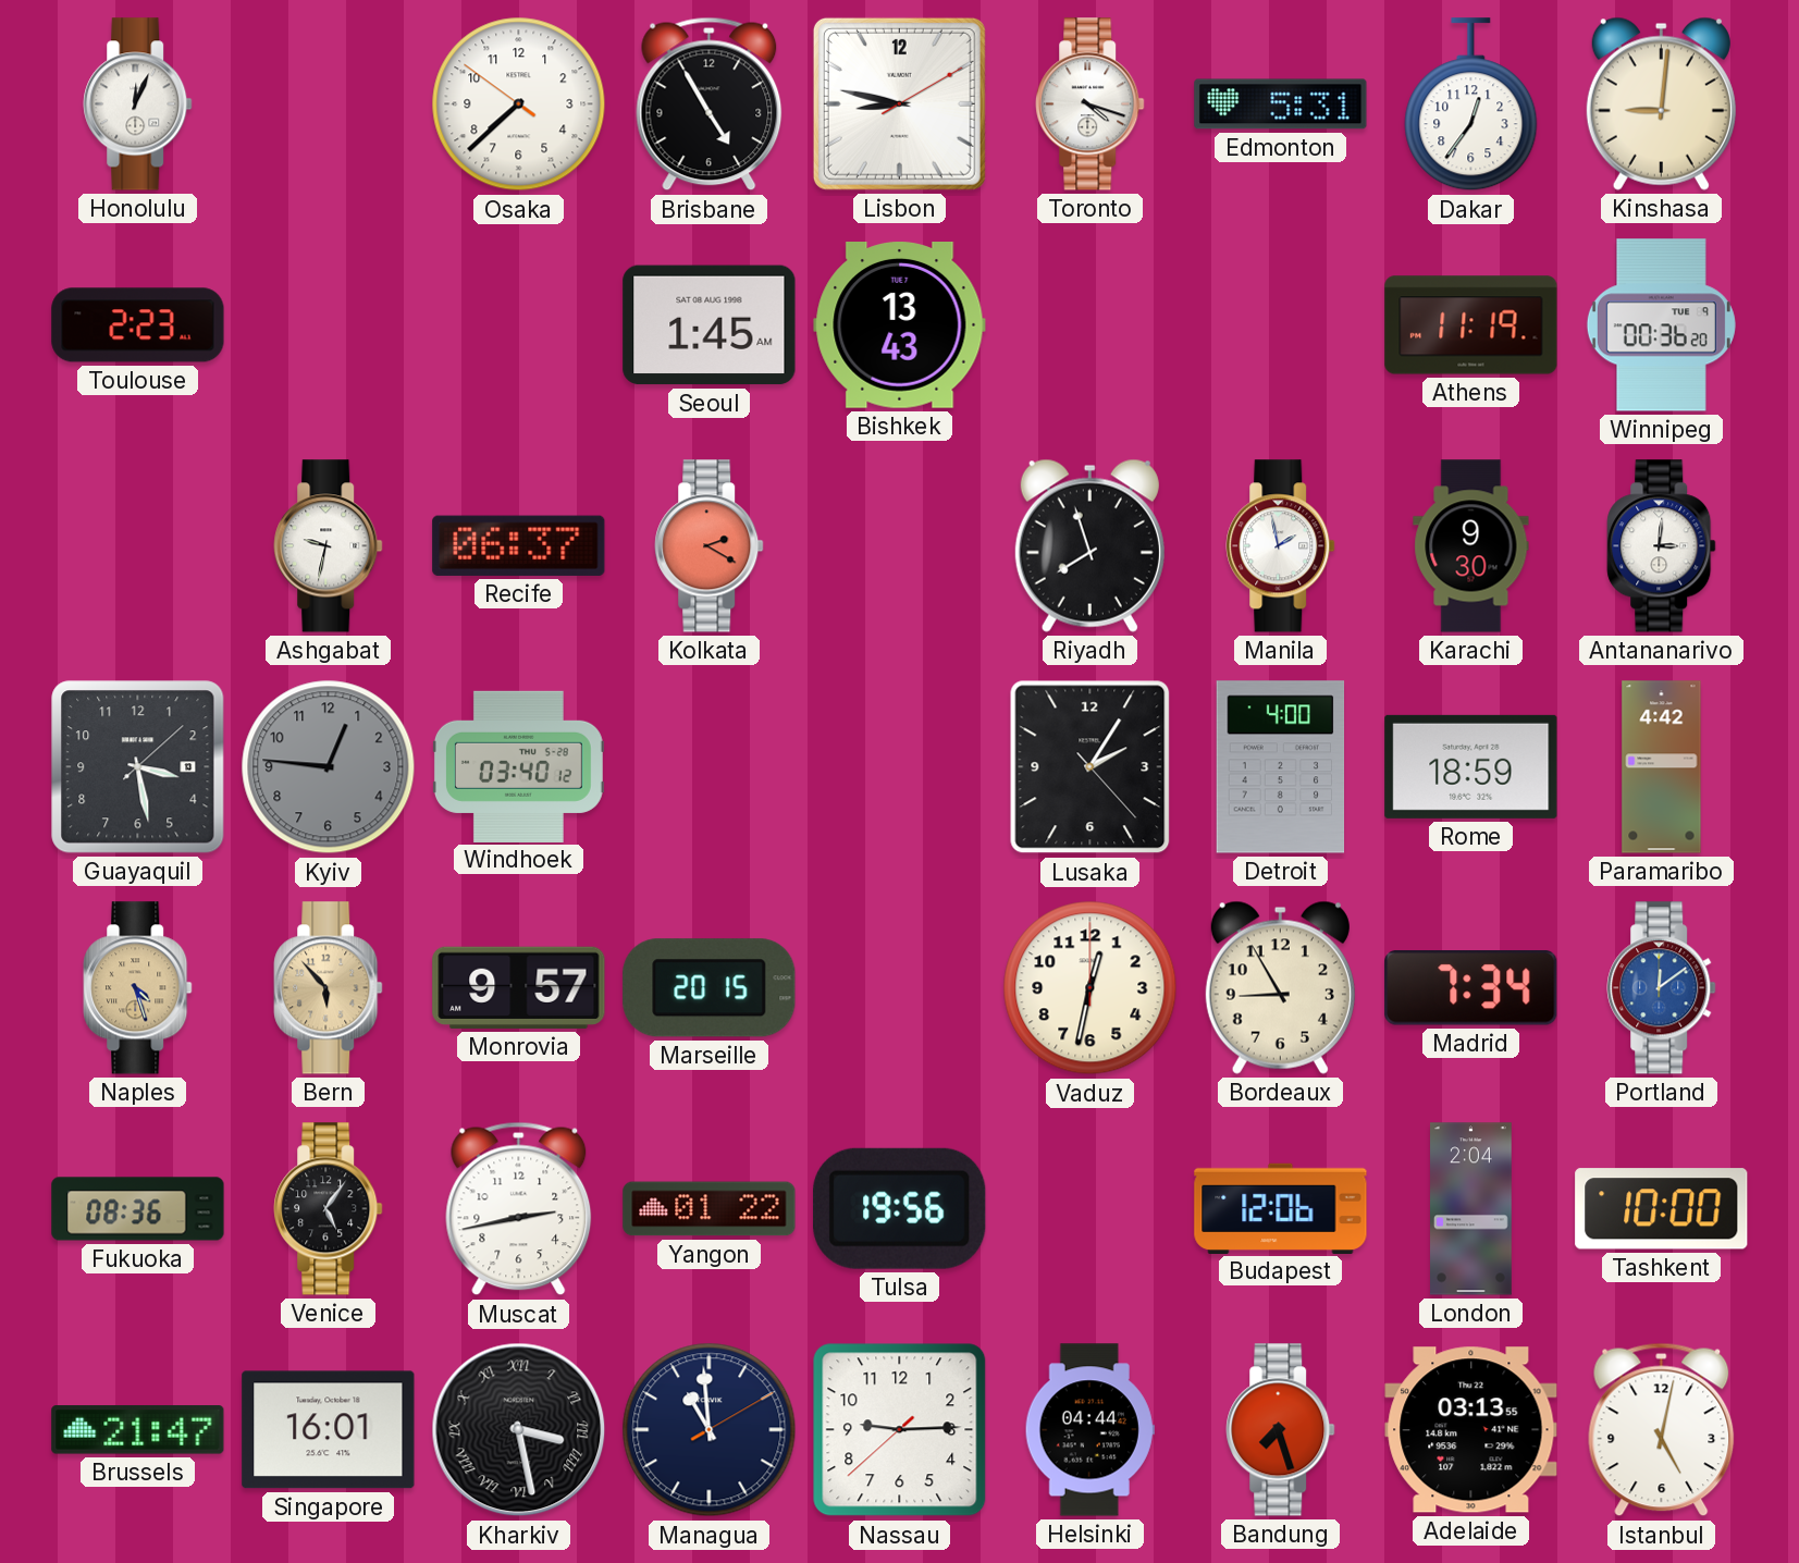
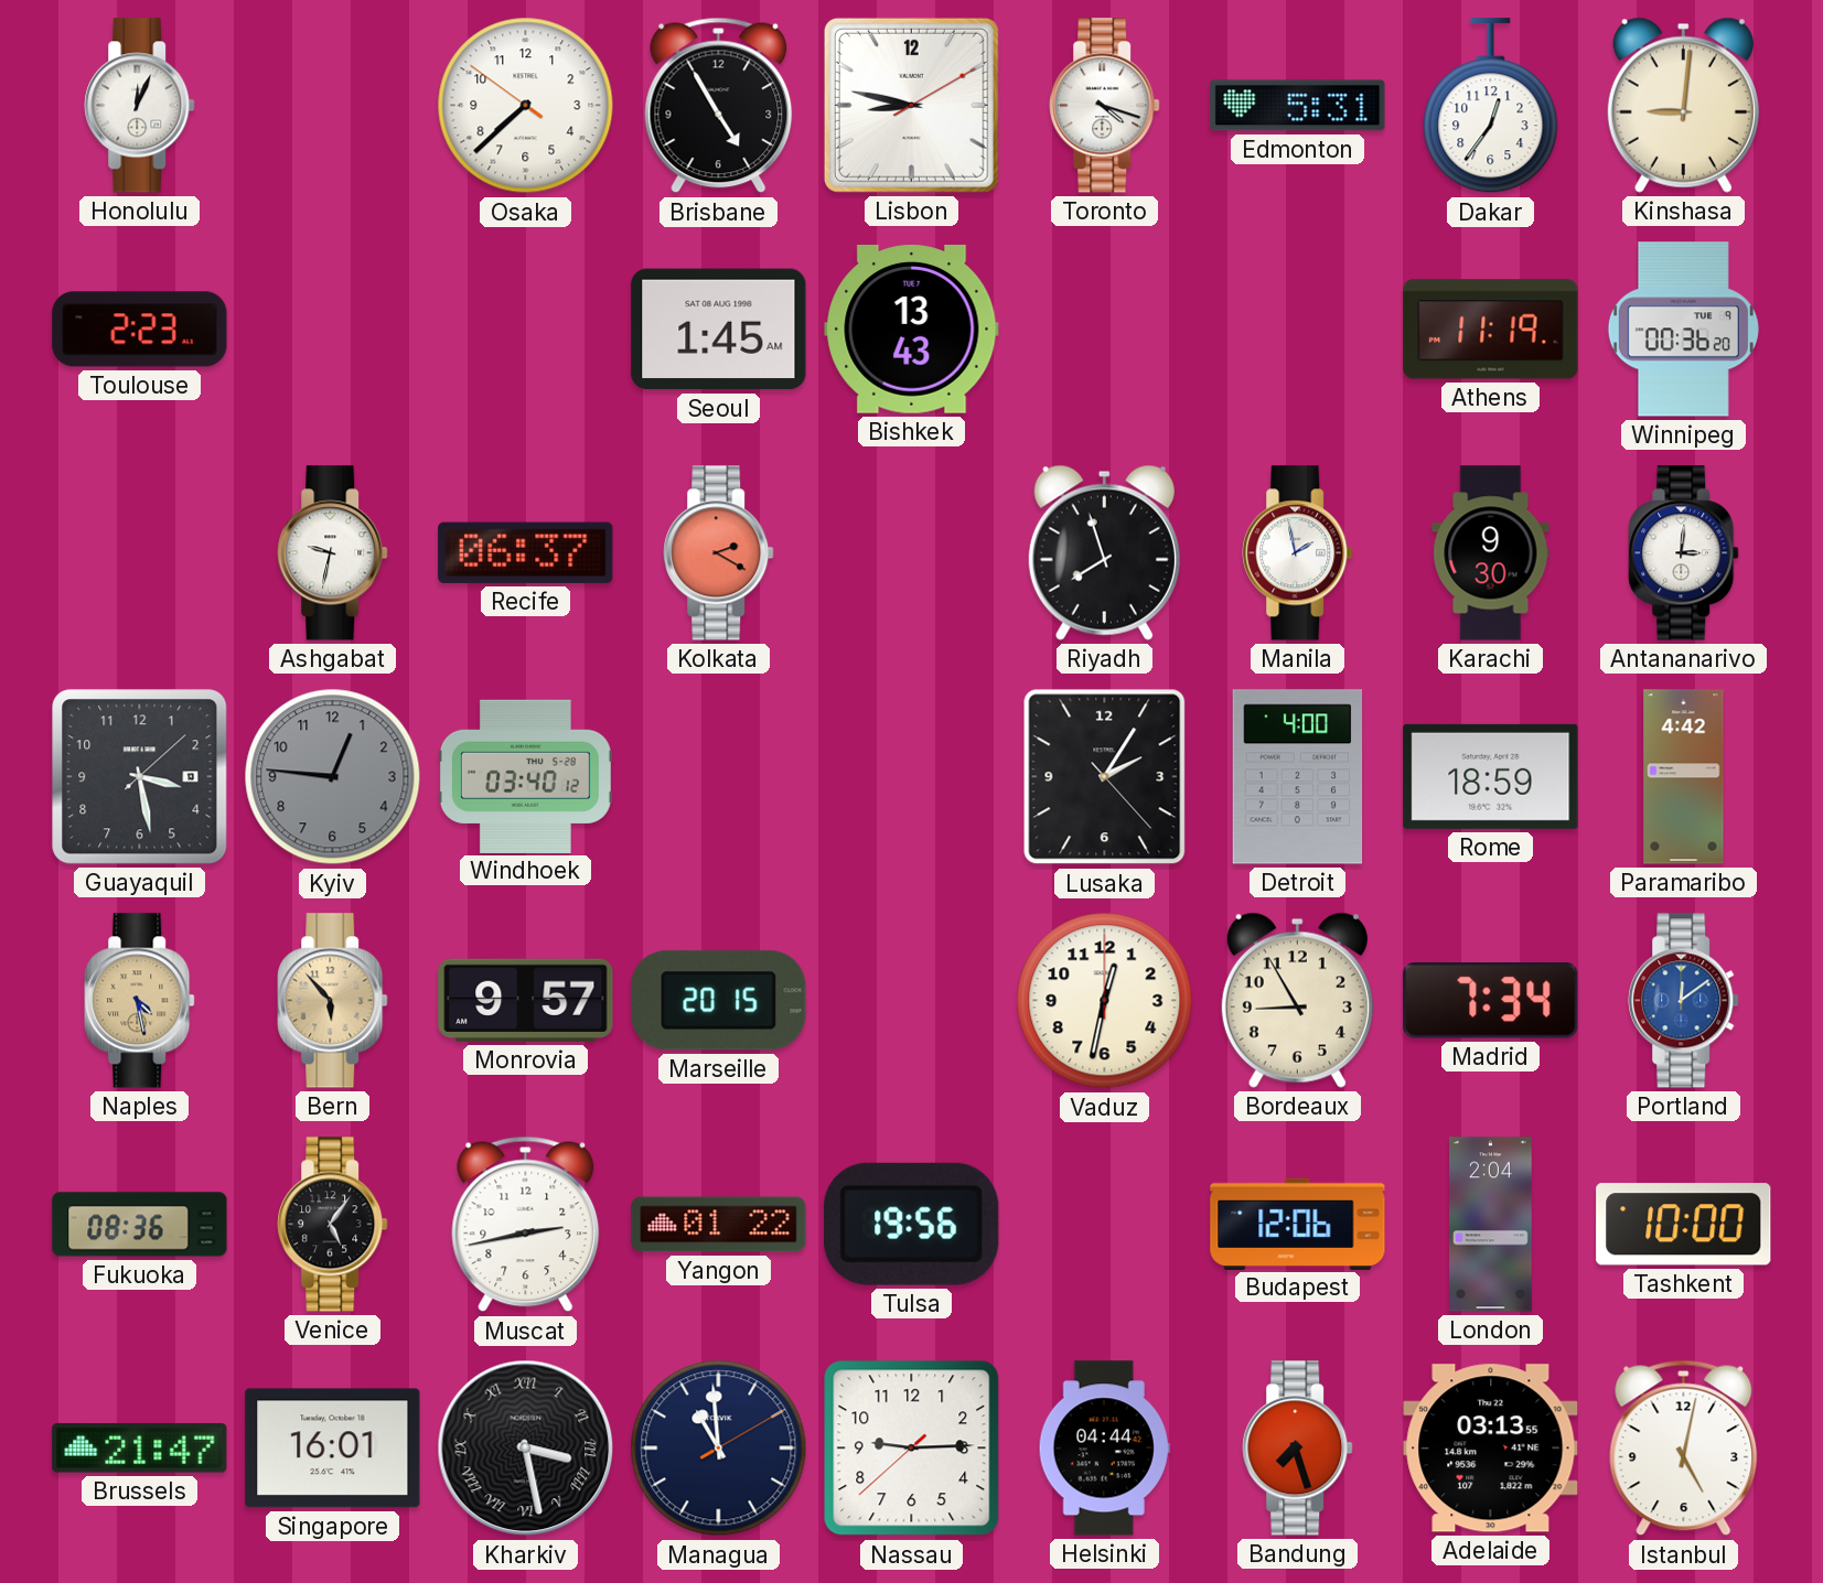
Naples: 4:27 -> 4:28 (140, 1001)
